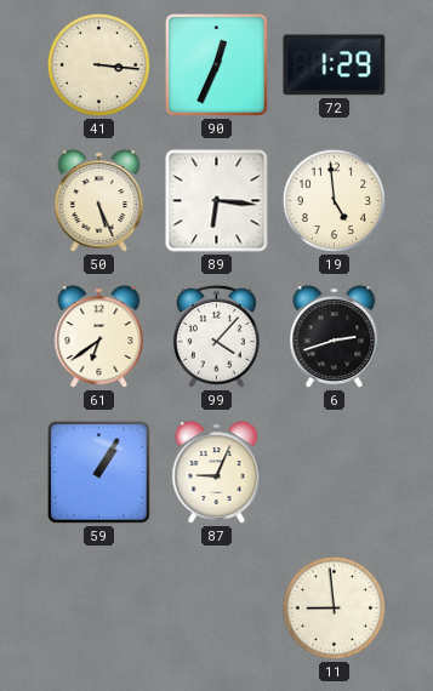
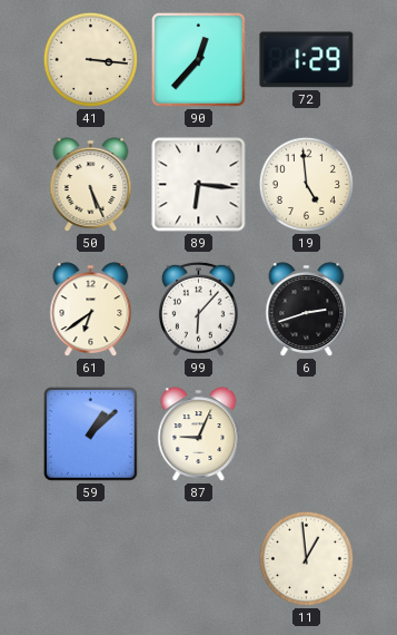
90: 12:34 -> 12:37 (198, 59)
99: 4:07 -> 6:07 (198, 309)
59: 1:05 -> 1:08 (90, 433)
11: 8:59 -> 12:59 (306, 558)
